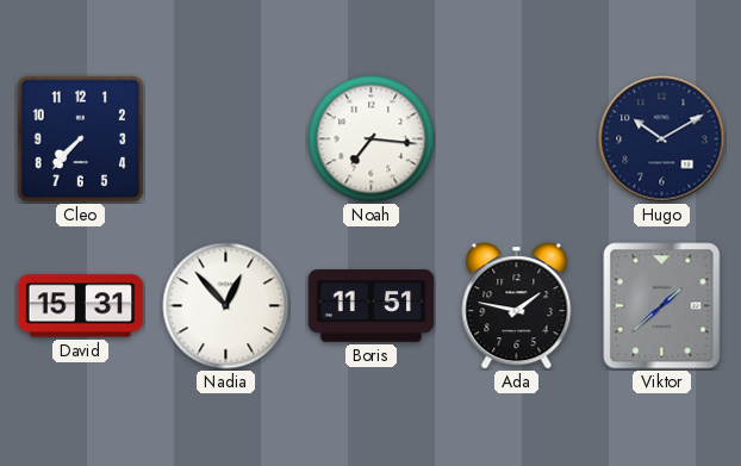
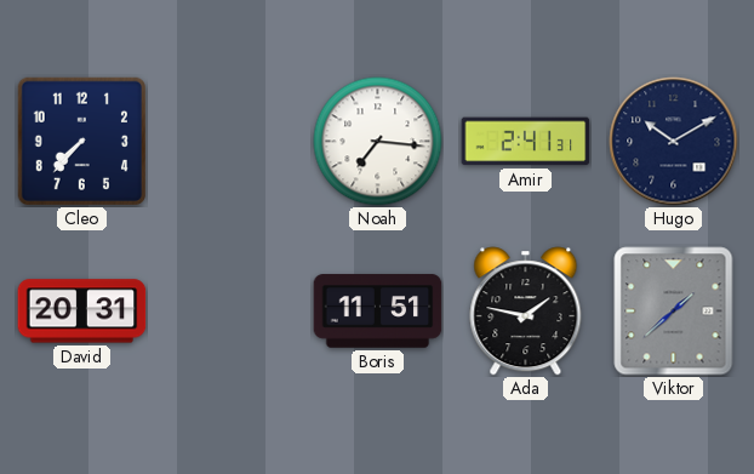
Amir: none -> 2:41 (526, 142)
David: 15:31 -> 20:31 (82, 312)
Nadia: 12:53 -> none (226, 306)
